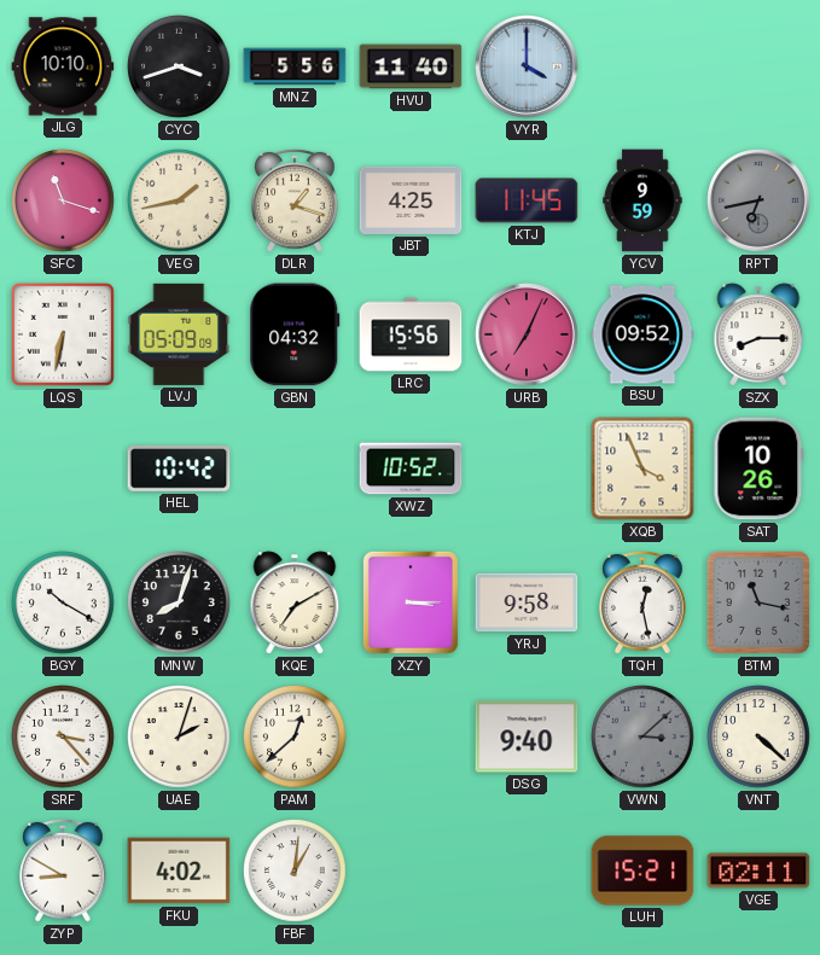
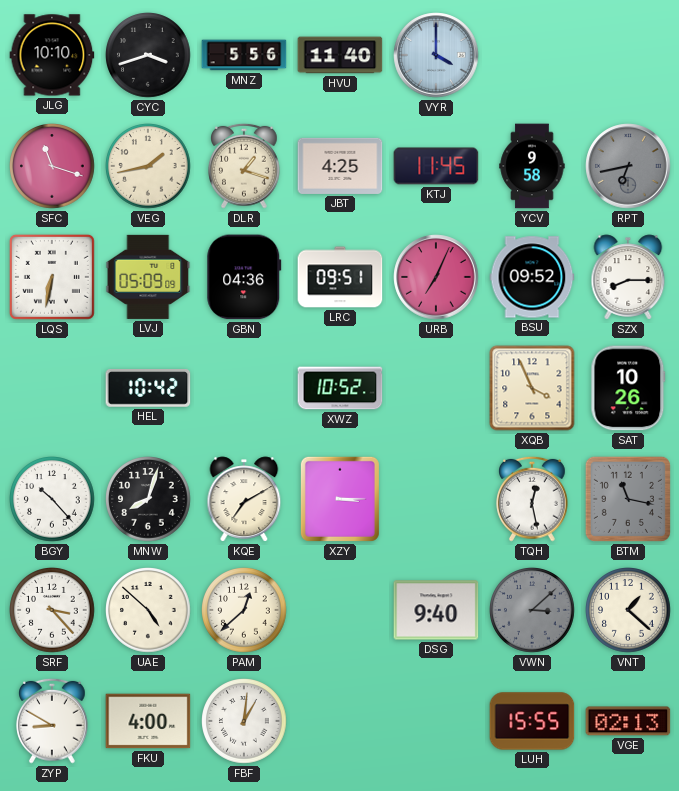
YCV: 9:59 -> 9:58 (532, 166)
GBN: 04:32 -> 04:36 (244, 277)
LRC: 15:56 -> 09:51 (340, 277)
BGY: 10:20 -> 10:23 (52, 500)
YRJ: 9:58 -> none (527, 602)
UAE: 2:03 -> 4:52 (148, 611)
VNT: 4:22 -> 1:22 (628, 611)
FKU: 4:02 -> 4:00 (148, 721)
LUH: 15:21 -> 15:55 (532, 721)
VGE: 02:11 -> 02:13 (628, 721)
